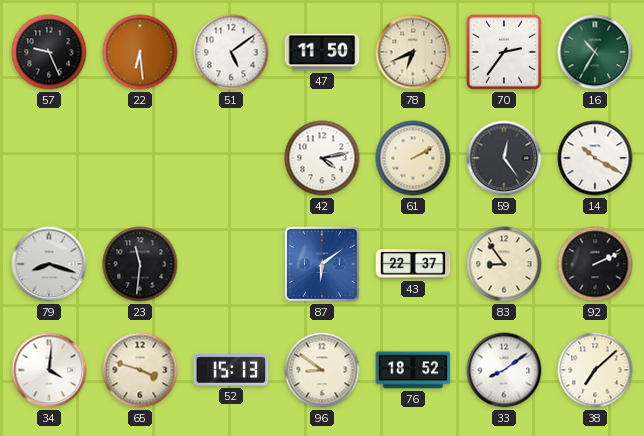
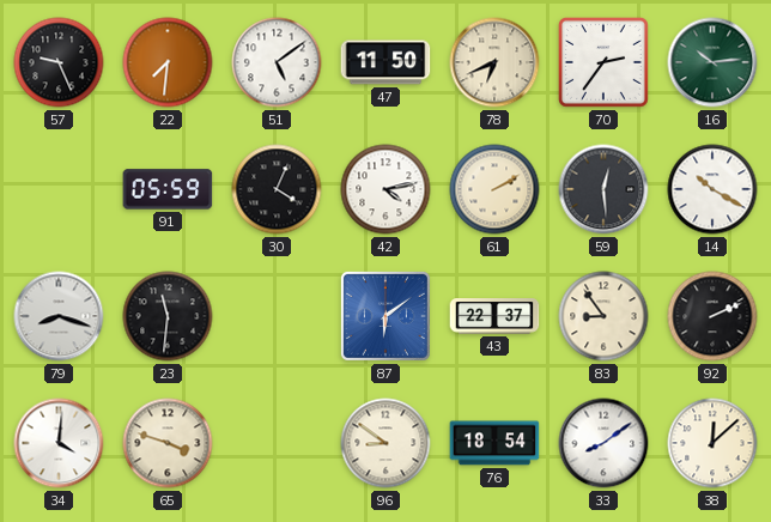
22: 6:29 -> 7:31 (168, 62)
16: 10:35 -> 10:14 (712, 62)
91: none -> 05:59 (168, 189)
30: none -> 4:04 (277, 189)
59: 12:24 -> 12:29 (603, 189)
52: 15:13 -> none (231, 370)
76: 18:52 -> 18:54 (494, 443)
38: 7:08 -> 12:08 (712, 443)
